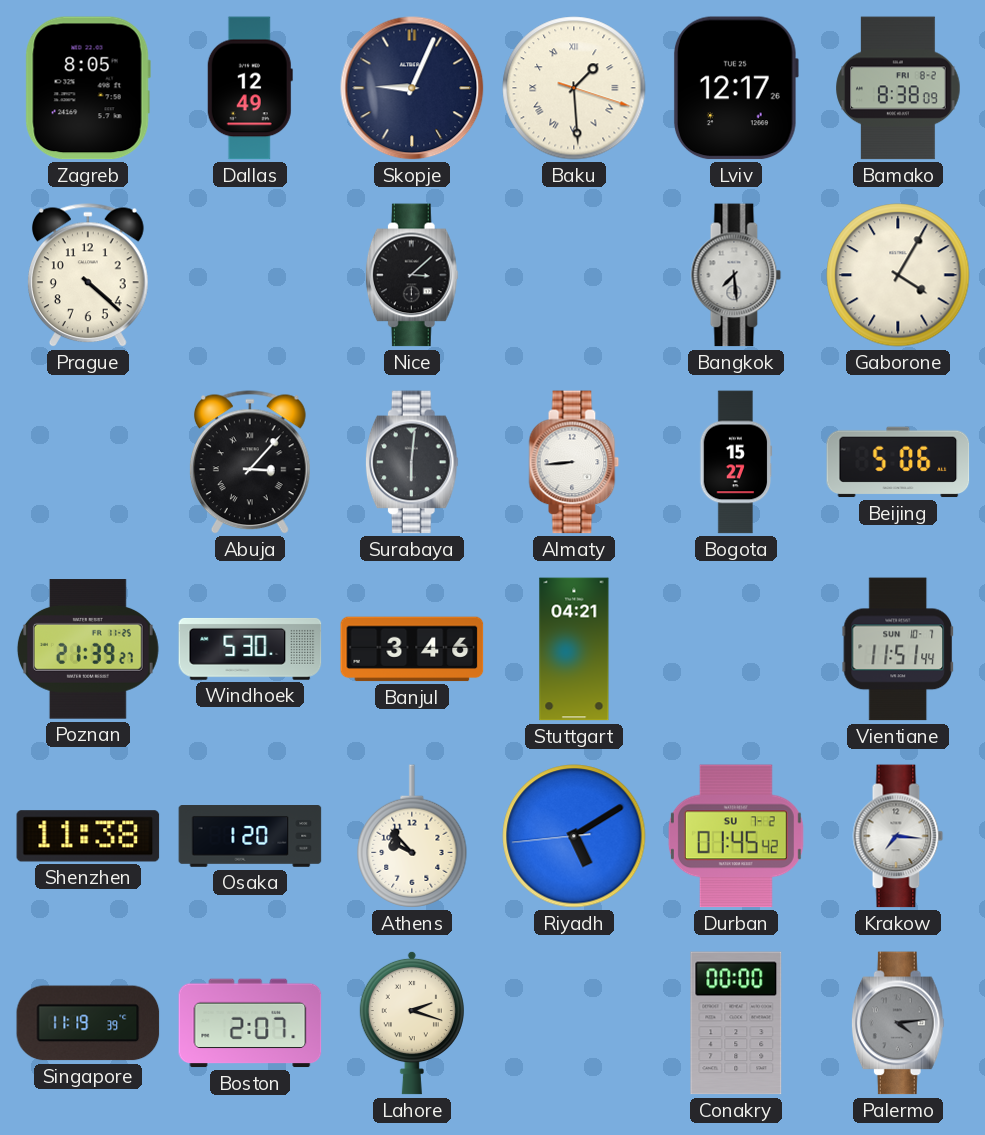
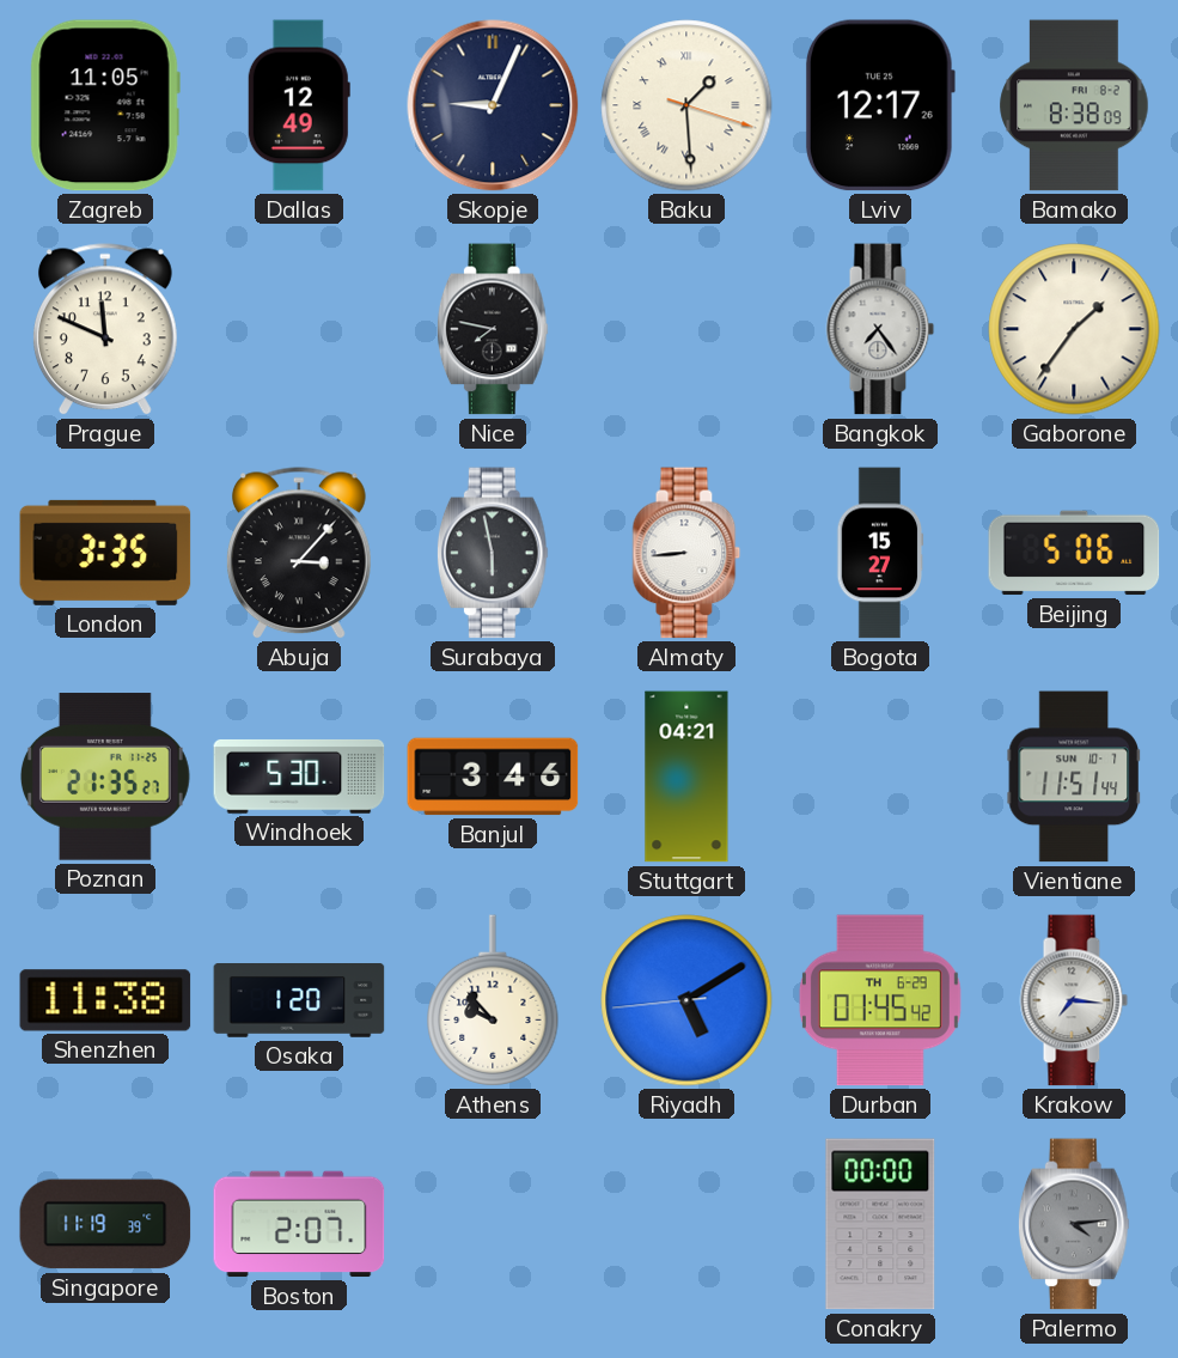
Zagreb: 8:05 -> 11:05 (105, 105)
Prague: 4:22 -> 11:49 (105, 330)
Nice: 3:08 -> 7:47 (493, 329)
Bangkok: 7:29 -> 7:24 (880, 329)
Gaborone: 4:05 -> 1:36 (1074, 329)
London: none -> 3:35 (105, 553)
Surabaya: 6:01 -> 5:58 (493, 553)
Poznan: 21:39 -> 21:35 (105, 777)
Durban date: SU 7-2 -> TH 6-29 (880, 1000)
Lahore: 2:18 -> none (412, 1023)
